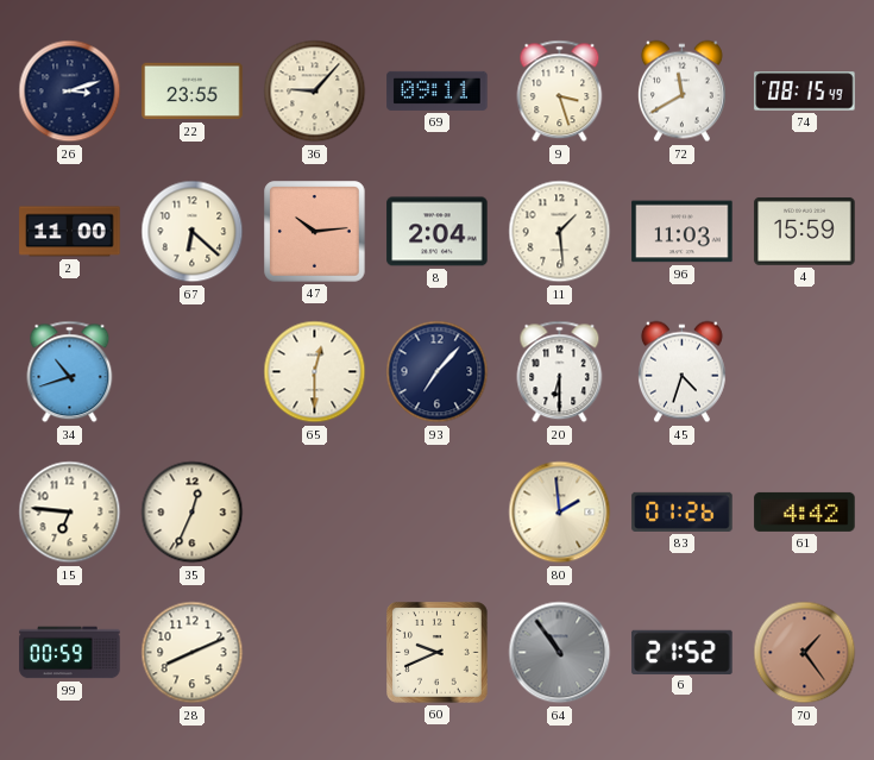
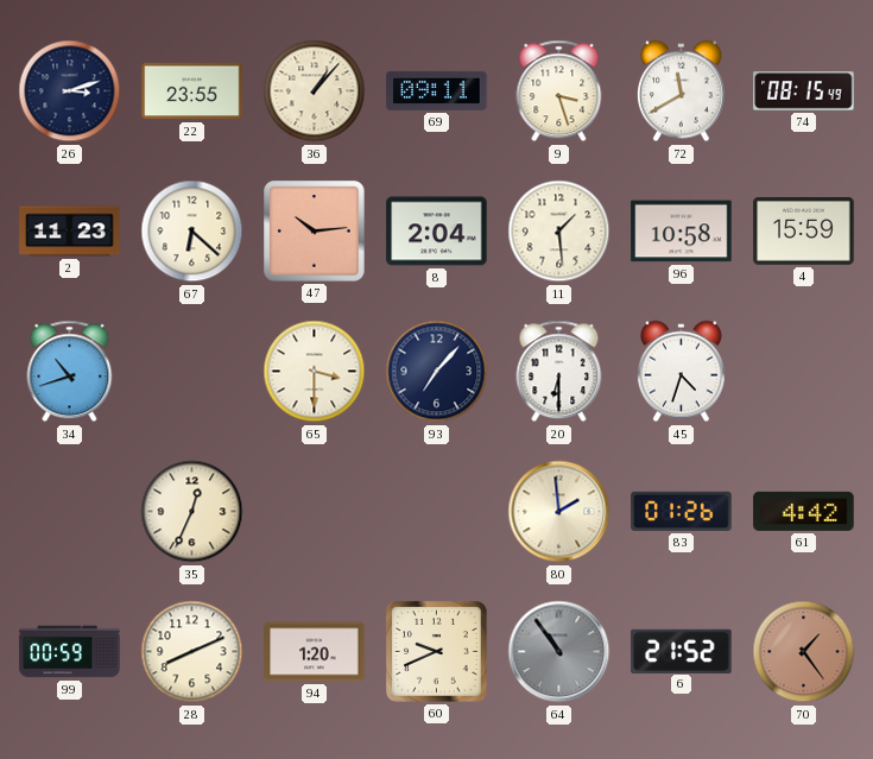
36: 9:07 -> 1:07 (315, 91)
2: 11:00 -> 11:23 (70, 232)
96: 11:03 -> 10:58 (682, 232)
65: 12:30 -> 3:30 (315, 372)
15: 6:46 -> none (70, 513)
94: none -> 1:20 (315, 652)
